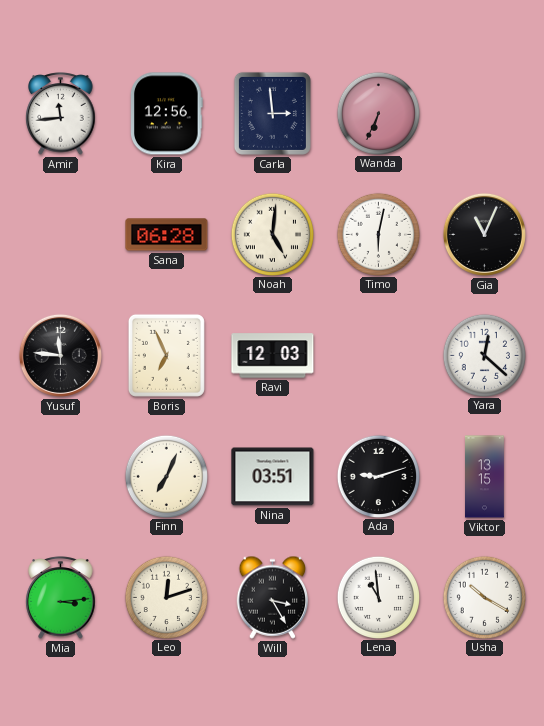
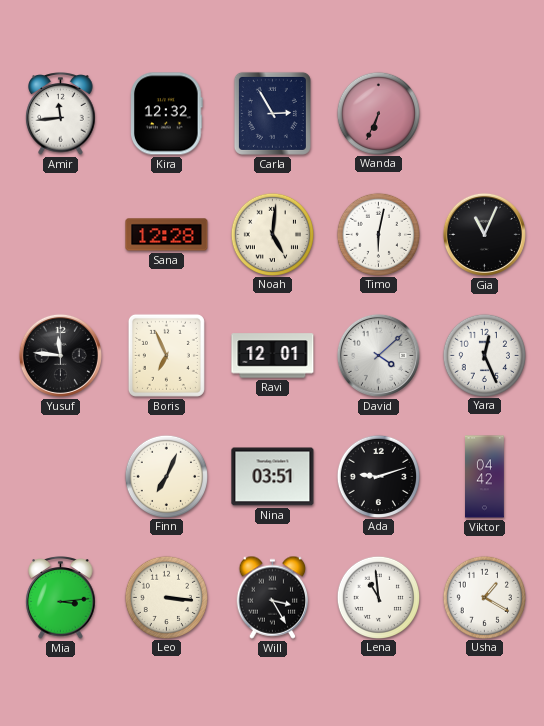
Kira: 12:56 -> 12:32 (167, 114)
Carla: 2:59 -> 2:55 (272, 113)
Sana: 06:28 -> 12:28 (167, 235)
Ravi: 12:03 -> 12:01 (273, 356)
David: none -> 4:08 (378, 355)
Yara: 12:22 -> 12:26 (484, 355)
Viktor: 13:15 -> 04:42 (485, 477)
Leo: 12:12 -> 3:16 (166, 597)
Usha: 10:20 -> 1:20 (484, 597)
